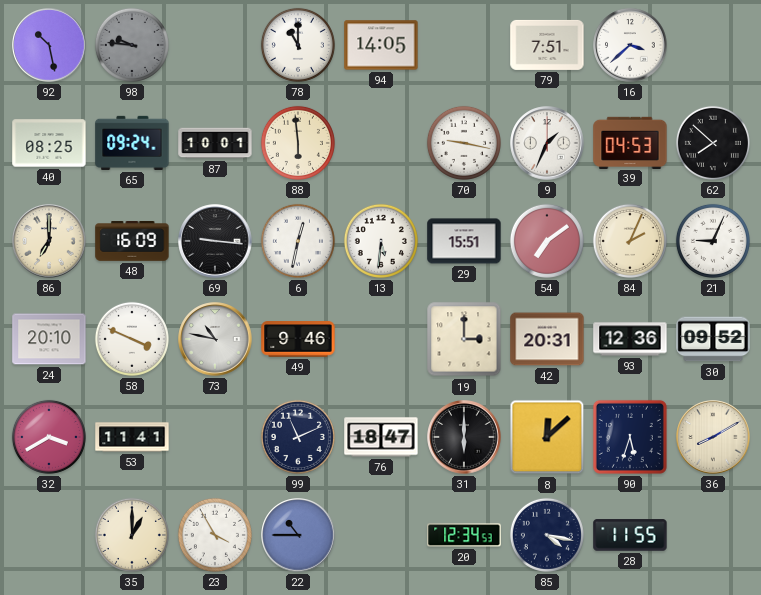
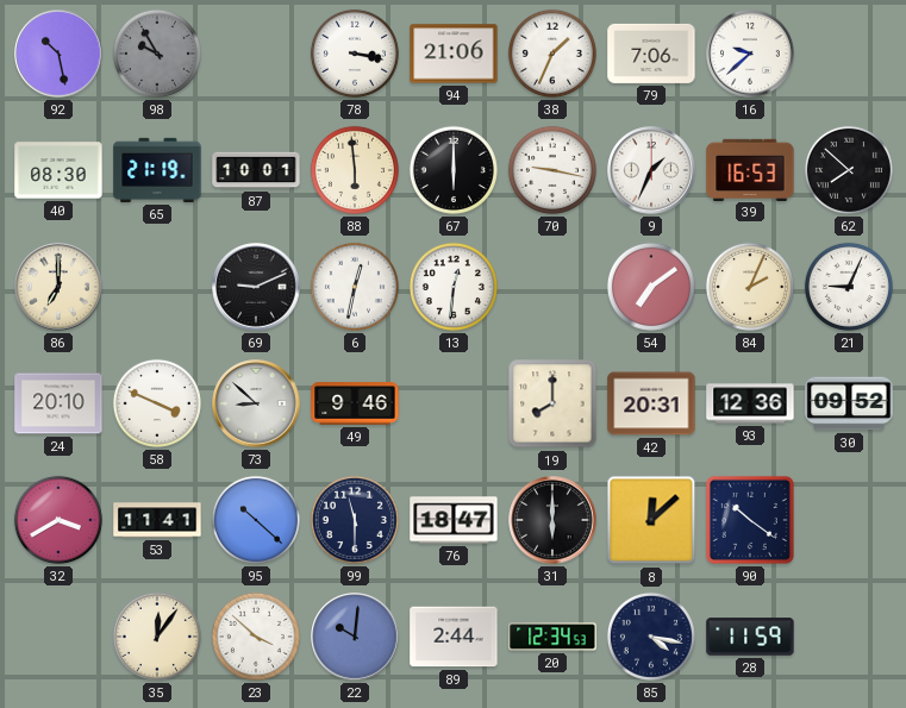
98: 9:46 -> 9:55 (157, 54)
78: 11:00 -> 3:17 (355, 54)
94: 14:05 -> 21:06 (454, 54)
38: none -> 1:34 (552, 54)
79: 7:51 -> 7:06 (651, 54)
16: 3:38 -> 9:38 (750, 54)
40: 08:25 -> 08:30 (58, 170)
65: 09:24 -> 21:19 (157, 170)
67: none -> 6:00 (454, 170)
39: 04:53 -> 16:53 (750, 169)
48: 16:09 -> none (132, 242)
69: 9:16 -> 9:11 (256, 287)
13: 5:31 -> 12:31 (454, 287)
29: 15:51 -> none (464, 241)
73: 10:47 -> 8:52 (256, 403)
19: 3:00 -> 8:00 (552, 403)
95: none -> 10:22 (256, 520)
99: 11:11 -> 11:30 (355, 520)
90: 5:33 -> 10:21 (750, 520)
36: 8:10 -> none (713, 437)
35: 1:00 -> 12:06 (157, 637)
23: 3:55 -> 3:52 (256, 637)
22: 10:45 -> 10:01 (355, 637)
89: none -> 2:44 (454, 637)
28: 11:55 -> 11:59 (750, 637)
